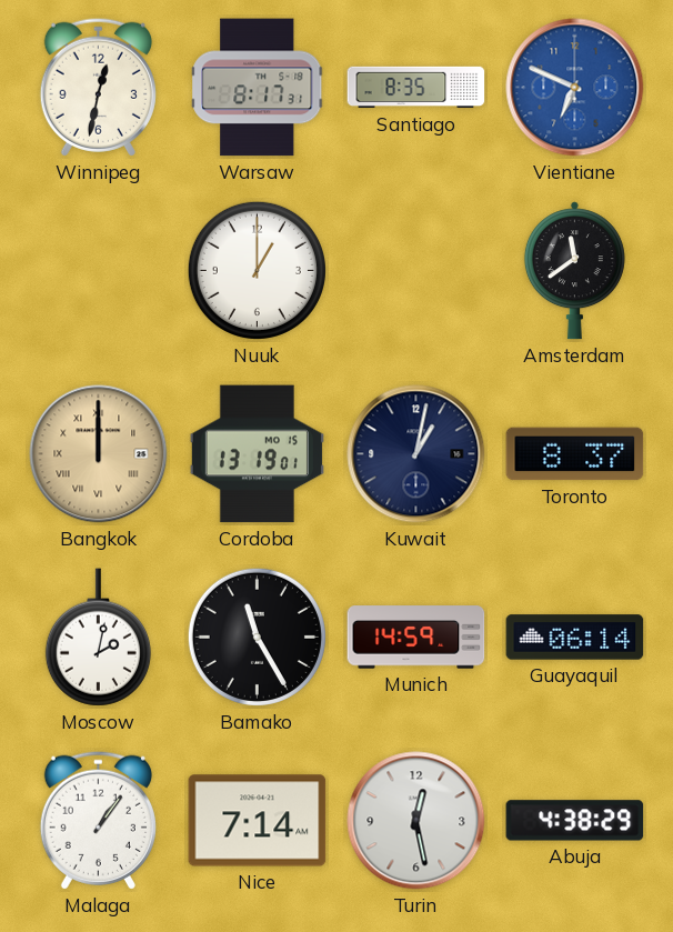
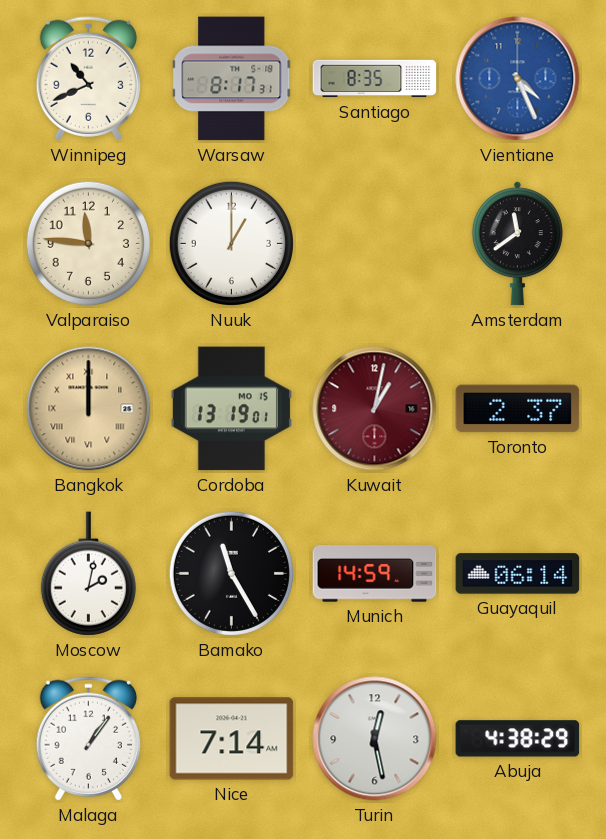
Winnipeg: 12:32 -> 10:41 (88, 78)
Vientiane: 6:49 -> 4:26 (518, 79)
Valparaiso: none -> 11:46 (88, 243)
Kuwait dial: navy -> burgundy (375, 409)
Toronto: 8:37 -> 2:37 (518, 409)
